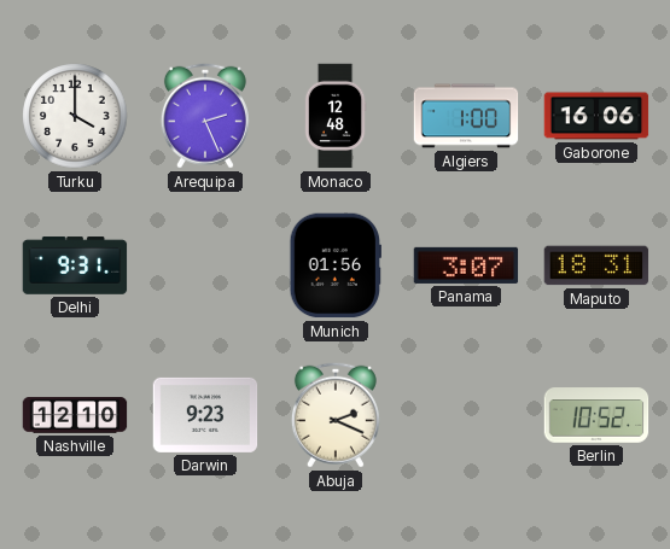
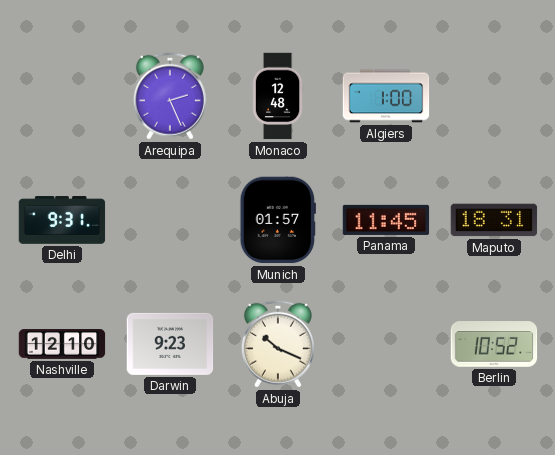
Turku: 4:00 -> none (75, 116)
Gaborone: 16:06 -> none (596, 116)
Munich: 01:56 -> 01:57 (278, 220)
Panama: 3:07 -> 11:45 (386, 220)
Abuja: 2:19 -> 10:19 (278, 344)
